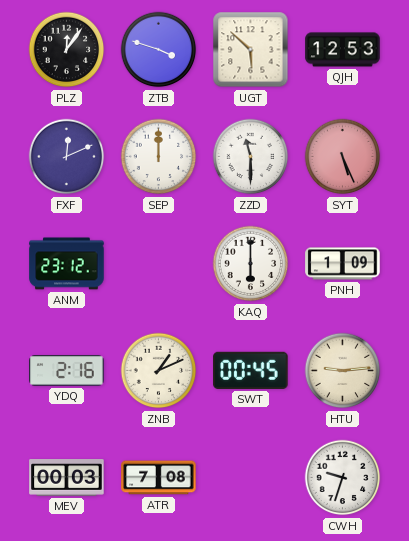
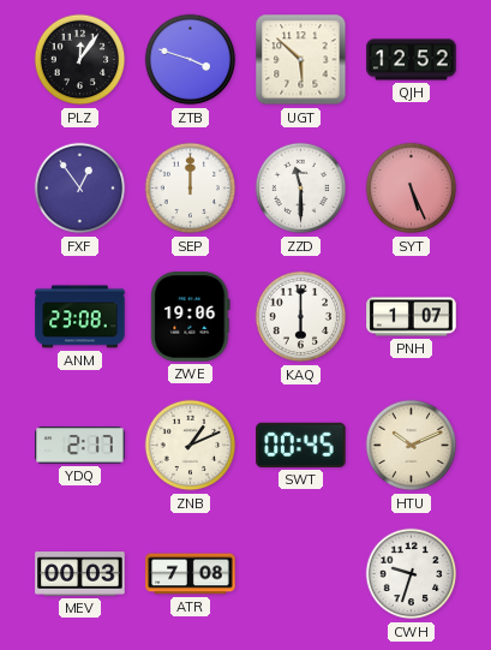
QJH: 12:53 -> 12:52 (412, 60)
FXF: 12:11 -> 12:54 (80, 189)
ANM: 23:12 -> 23:08 (80, 317)
ZWE: none -> 19:06 (191, 317)
PNH: 1:09 -> 1:07 (412, 317)
YDQ: 2:16 -> 2:17 (80, 446)
HTU: 9:14 -> 10:11 (412, 446)
